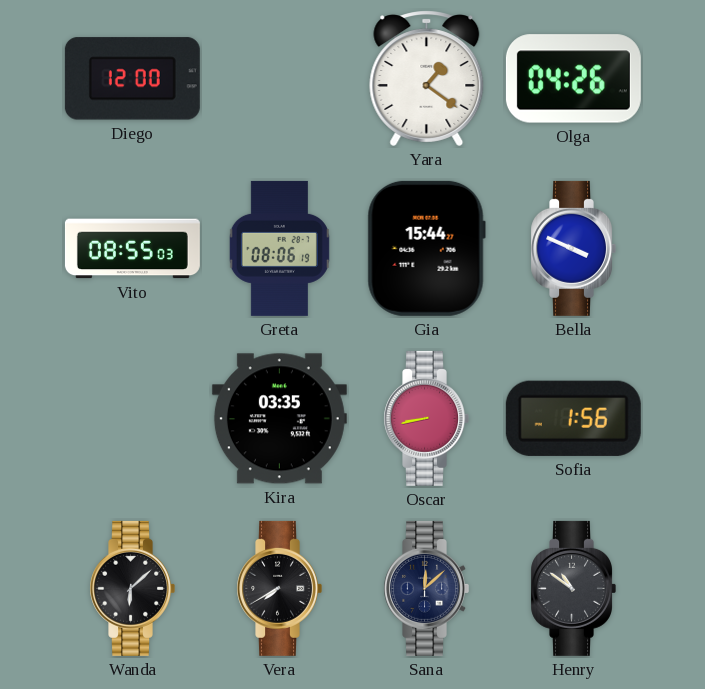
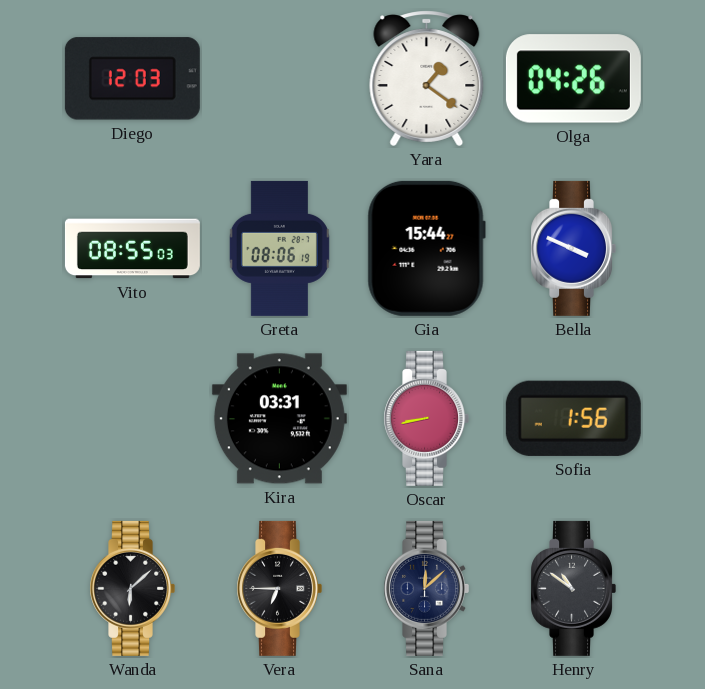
Diego: 12:00 -> 12:03 (132, 79)
Kira: 03:35 -> 03:31 (279, 419)
Vera: 7:40 -> 6:45 (279, 588)
